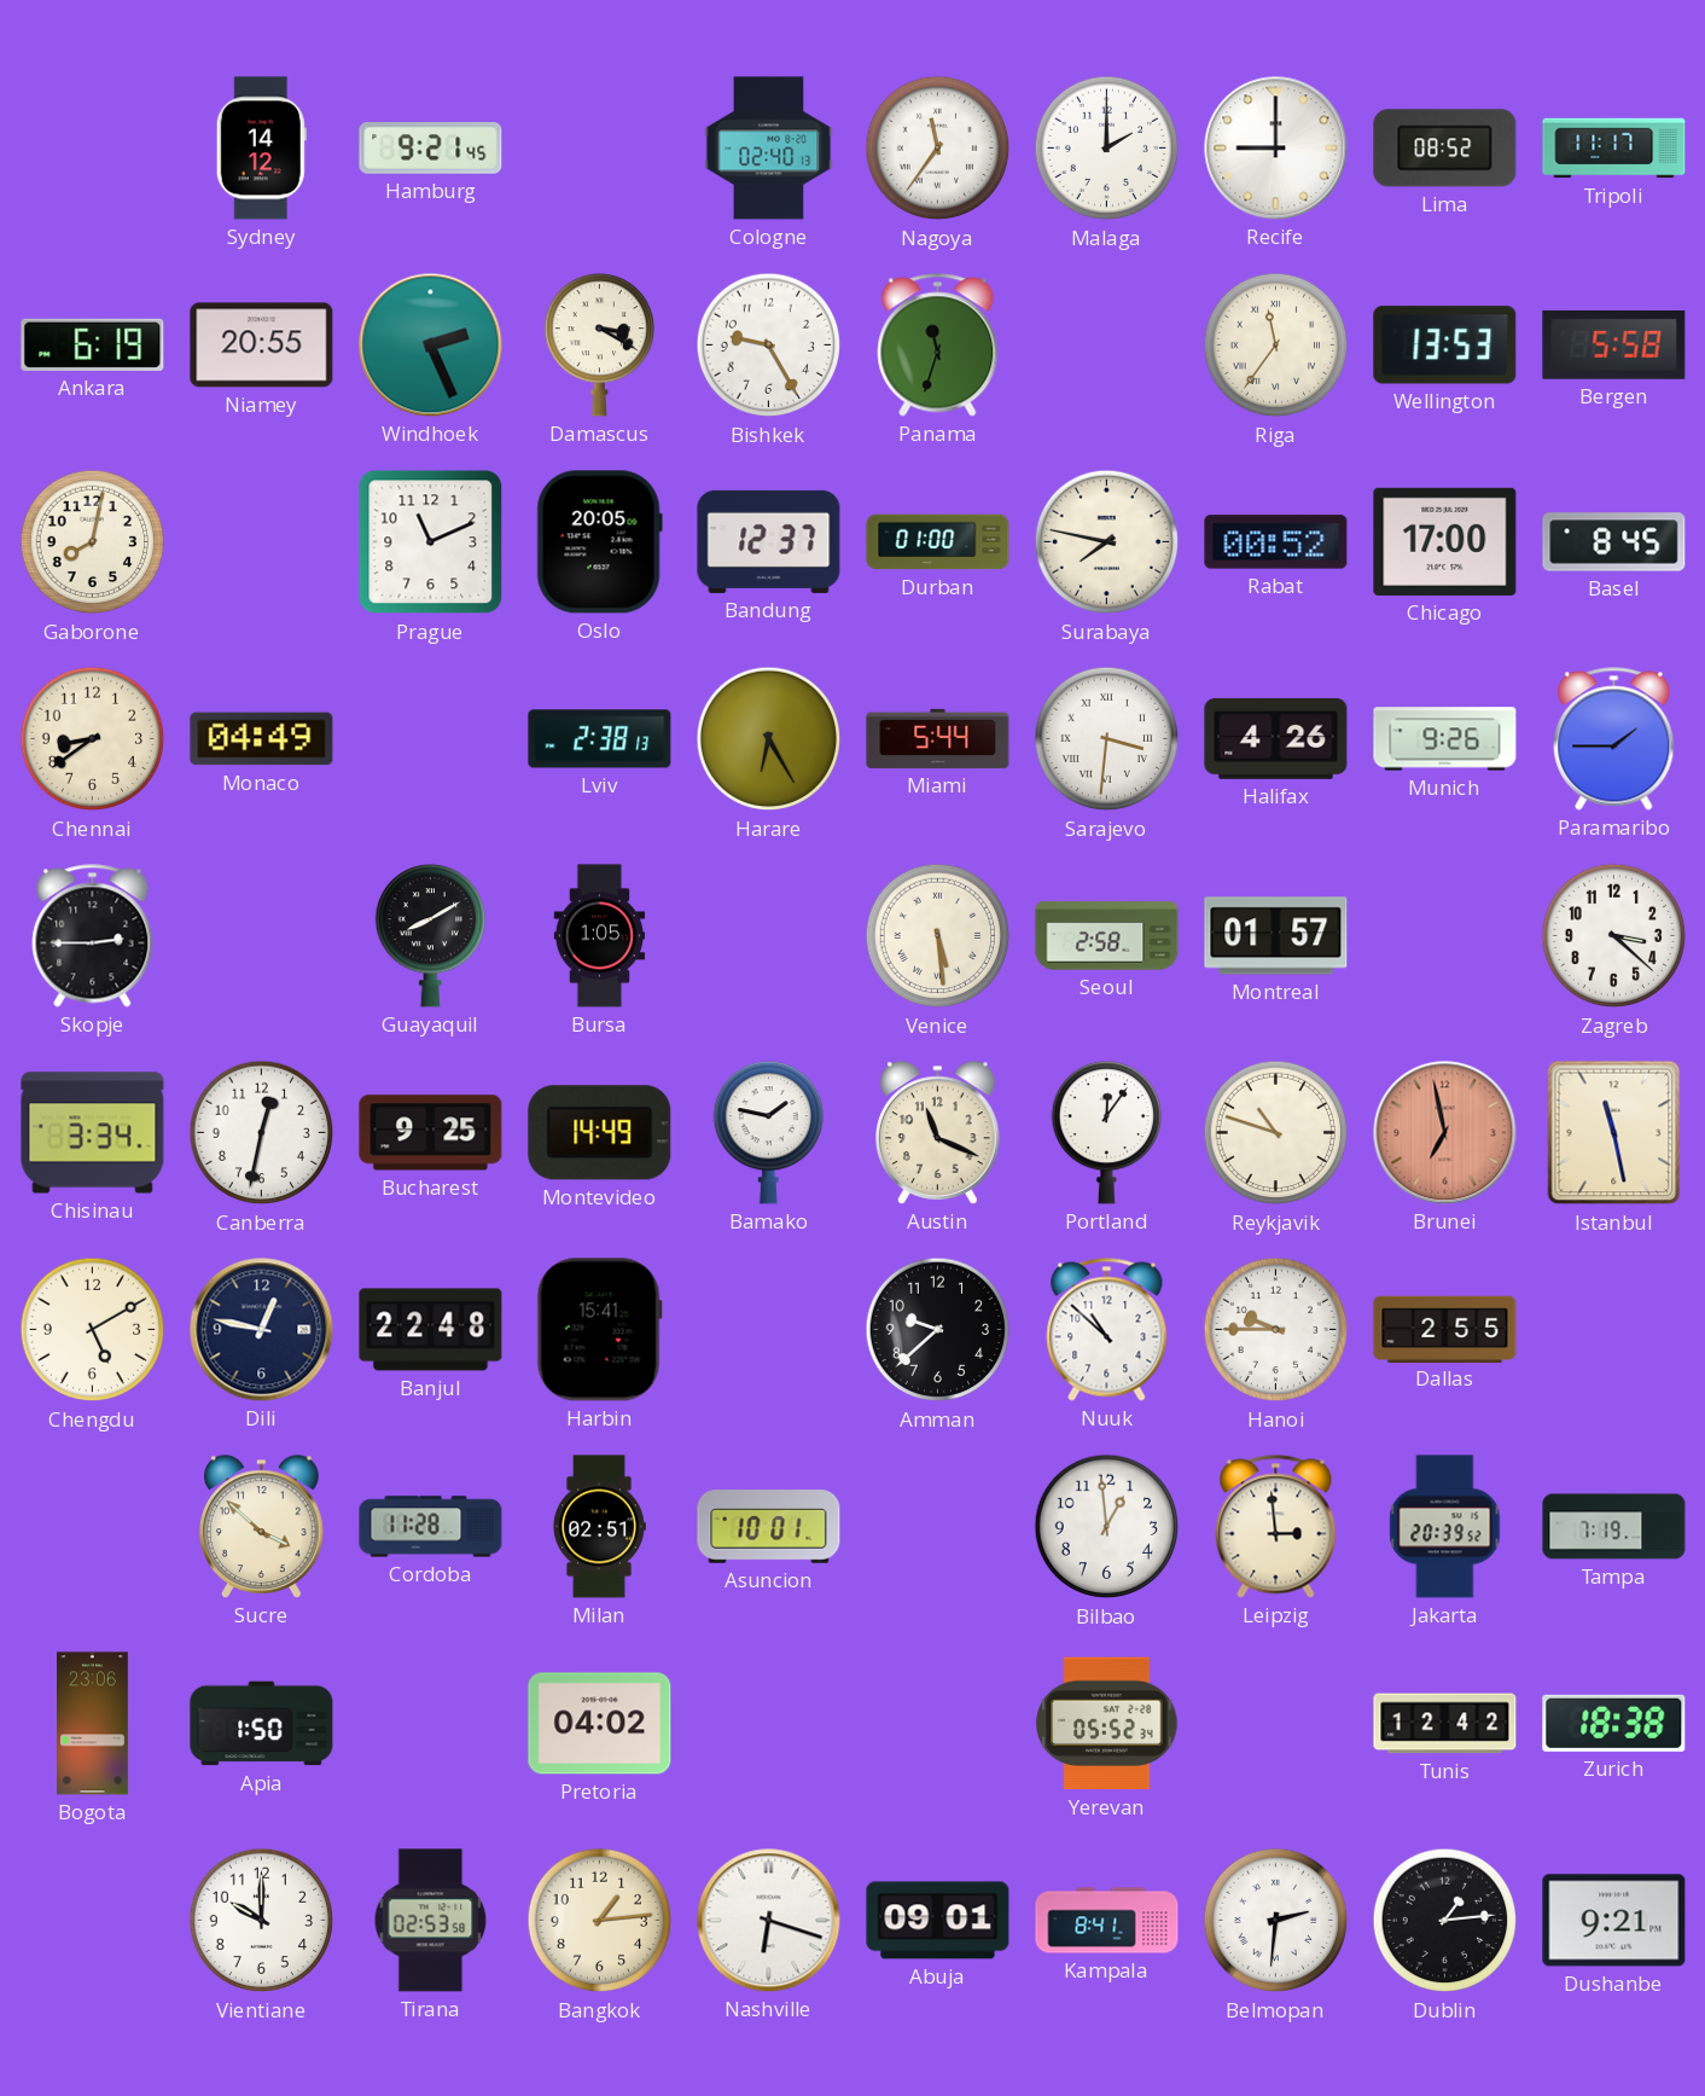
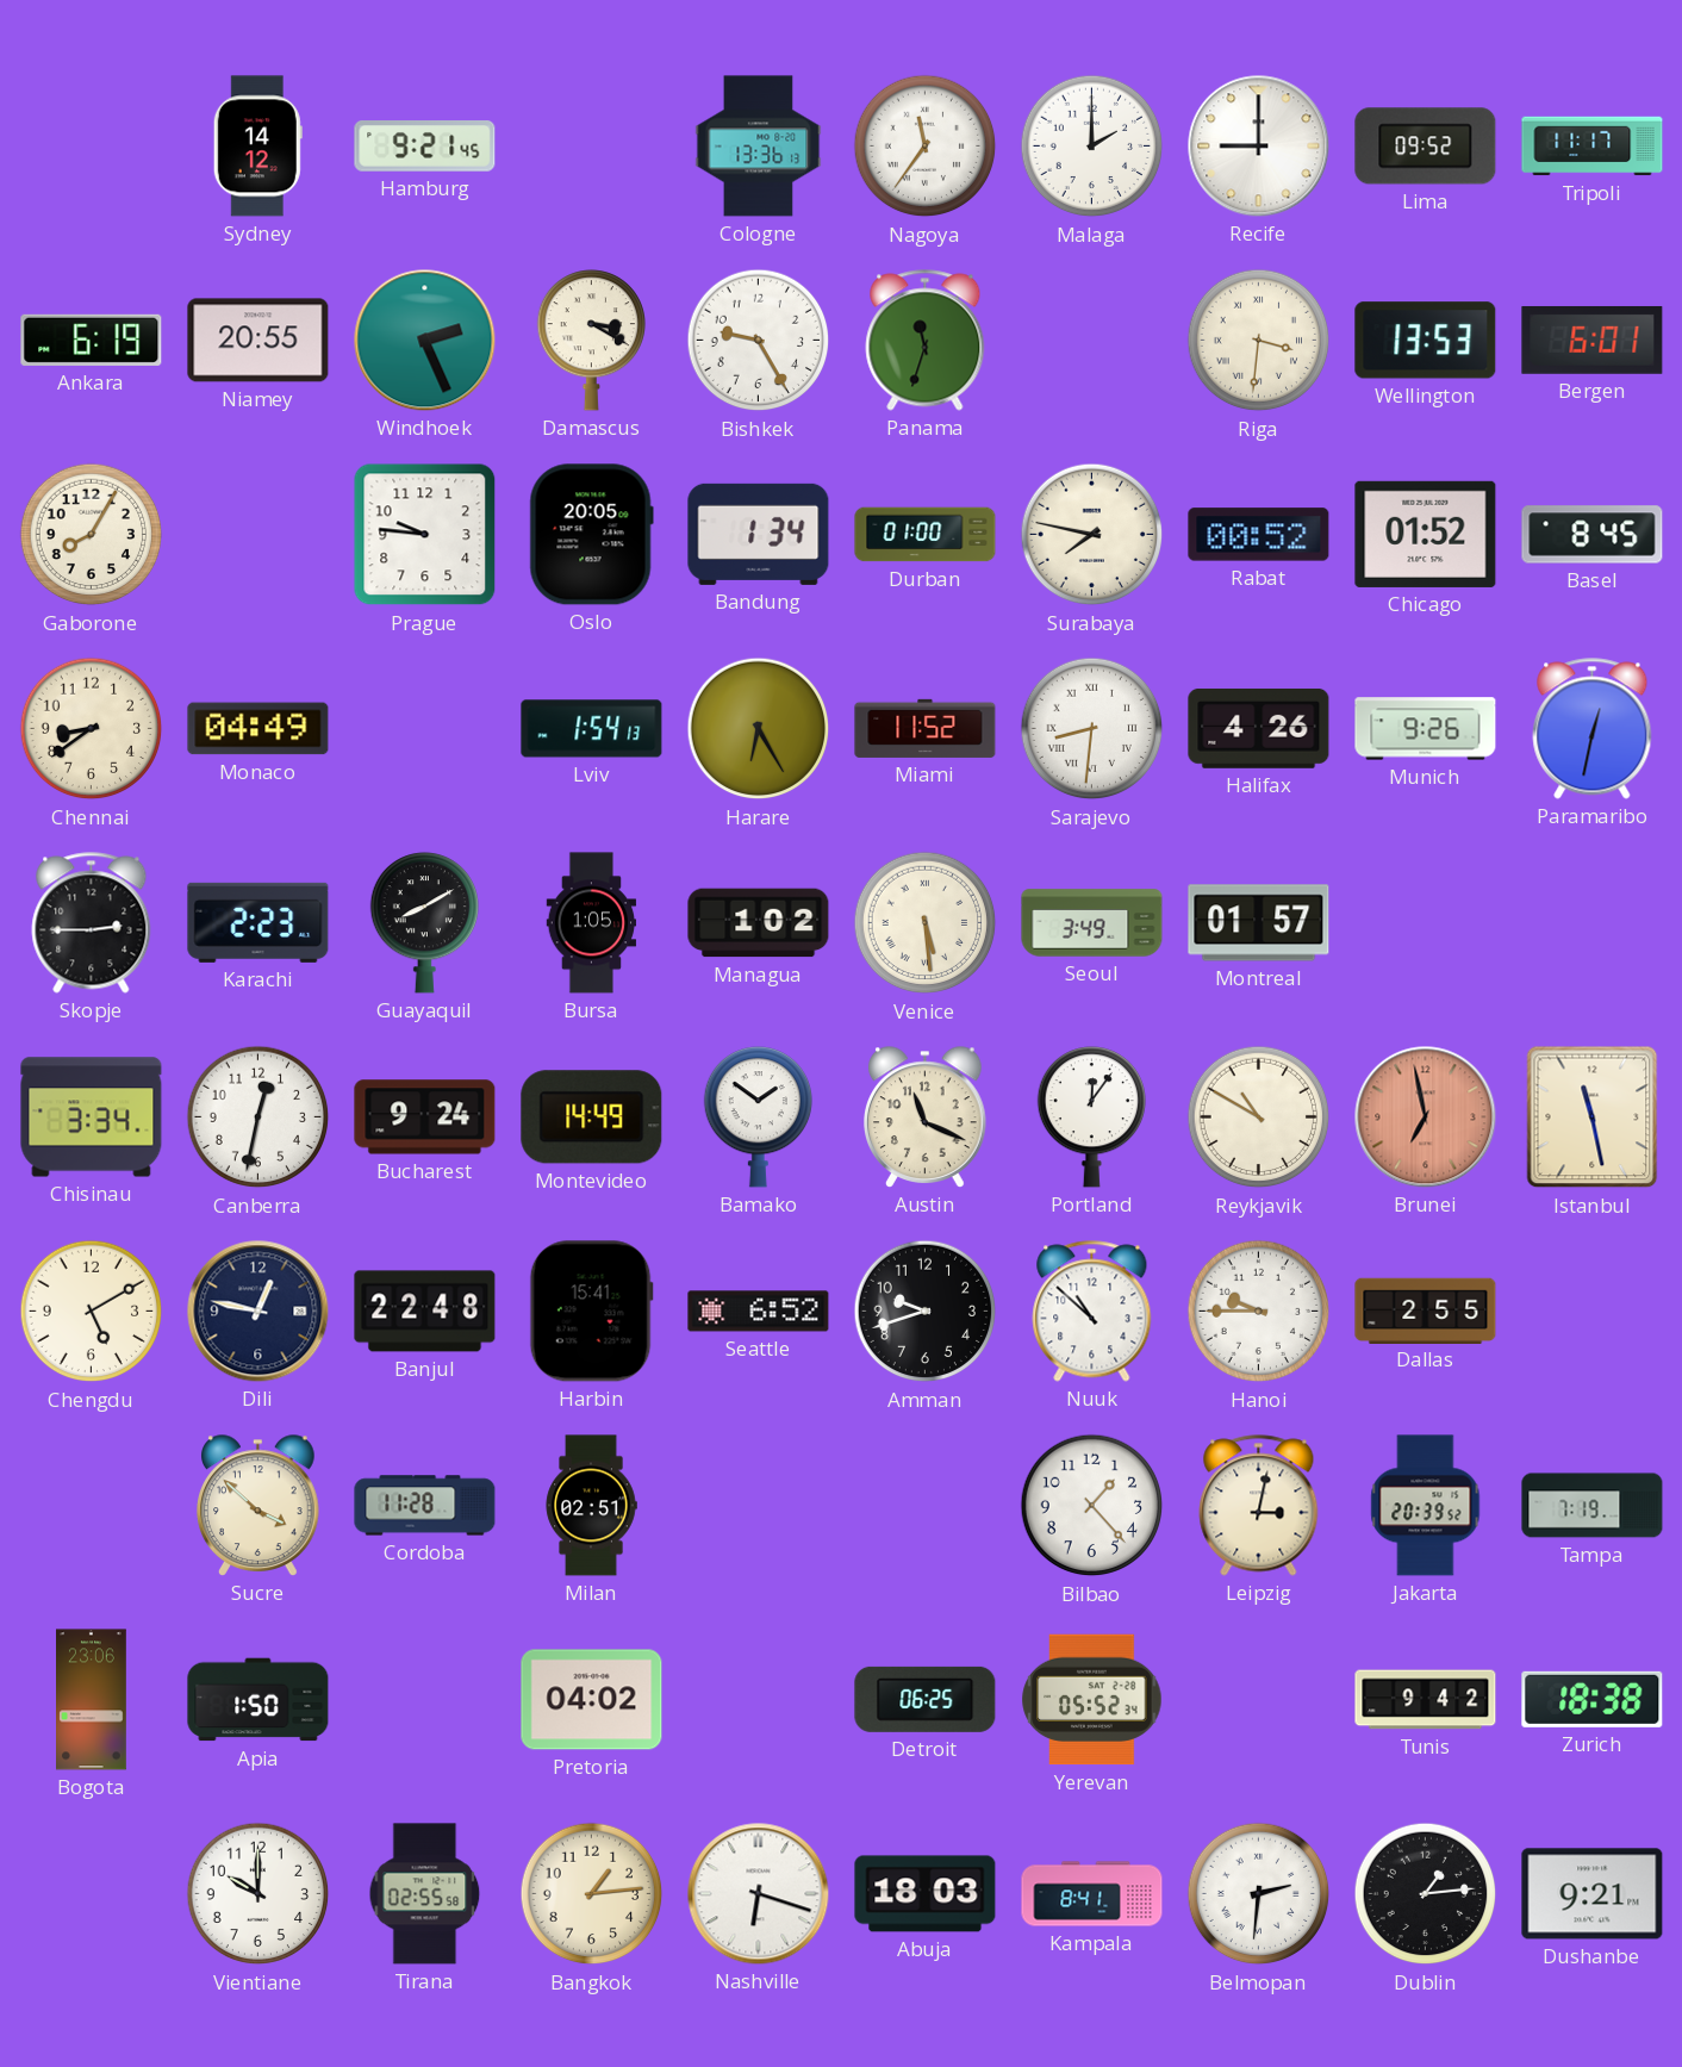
Cologne: 02:40 -> 13:36 (759, 147)
Lima: 08:52 -> 09:52 (1426, 147)
Riga: 11:36 -> 3:31 (1259, 341)
Bergen: 5:58 -> 6:01 (1593, 340)
Gaborone: 8:02 -> 8:05 (92, 535)
Prague: 11:11 -> 9:46 (425, 535)
Bandung: 12:37 -> 1:34 (759, 534)
Chicago: 17:00 -> 01:52 (1426, 534)
Lviv: 2:38 -> 1:54 (592, 729)
Miami: 5:44 -> 11:52 (926, 728)
Sarajevo: 3:31 -> 8:31 (1092, 729)
Paramaribo: 1:45 -> 12:32 (1593, 729)
Karachi: none -> 2:23 (258, 922)
Managua: none -> 1:02 (759, 923)
Seoul: 2:58 -> 3:49 (1092, 923)
Zagreb: 3:22 -> none (1614, 936)
Bucharest: 9:25 -> 9:24 (425, 1117)
Bamako: 1:47 -> 1:51 (758, 1117)
Reykjavik: 10:48 -> 10:50 (1259, 1117)
Seattle: none -> 6:52 (759, 1312)
Amman: 9:38 -> 9:42 (926, 1312)
Asuncion: 10:01 -> none (769, 1527)
Bilbao: 12:59 -> 1:23 (1092, 1506)
Leipzig: 2:59 -> 3:02 (1259, 1506)
Detroit: none -> 06:25 (926, 1699)
Tunis: 12:42 -> 9:42 (1426, 1700)
Tirana: 02:53 -> 02:55 (425, 1894)
Abuja: 09:01 -> 18:03 (926, 1894)
